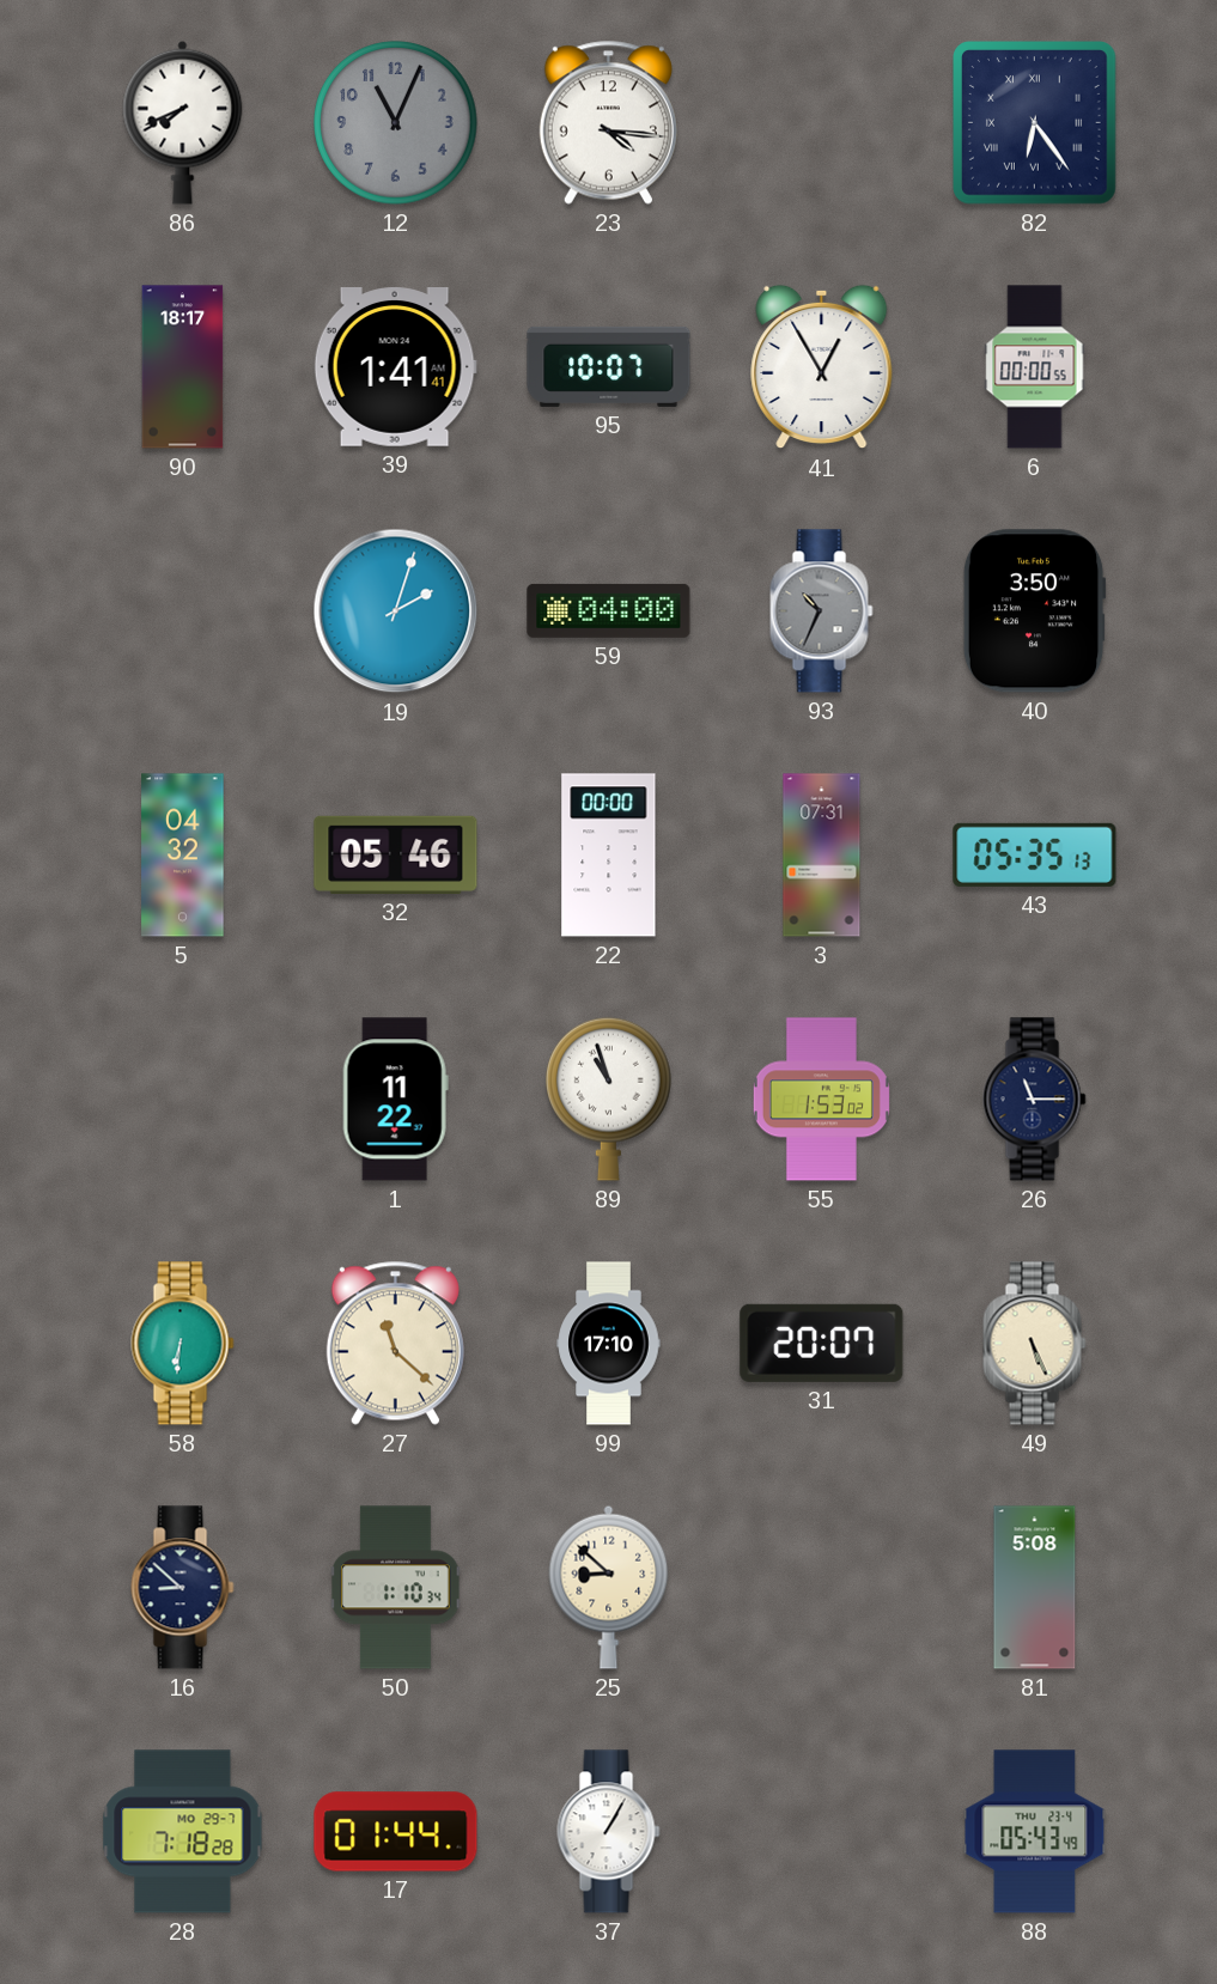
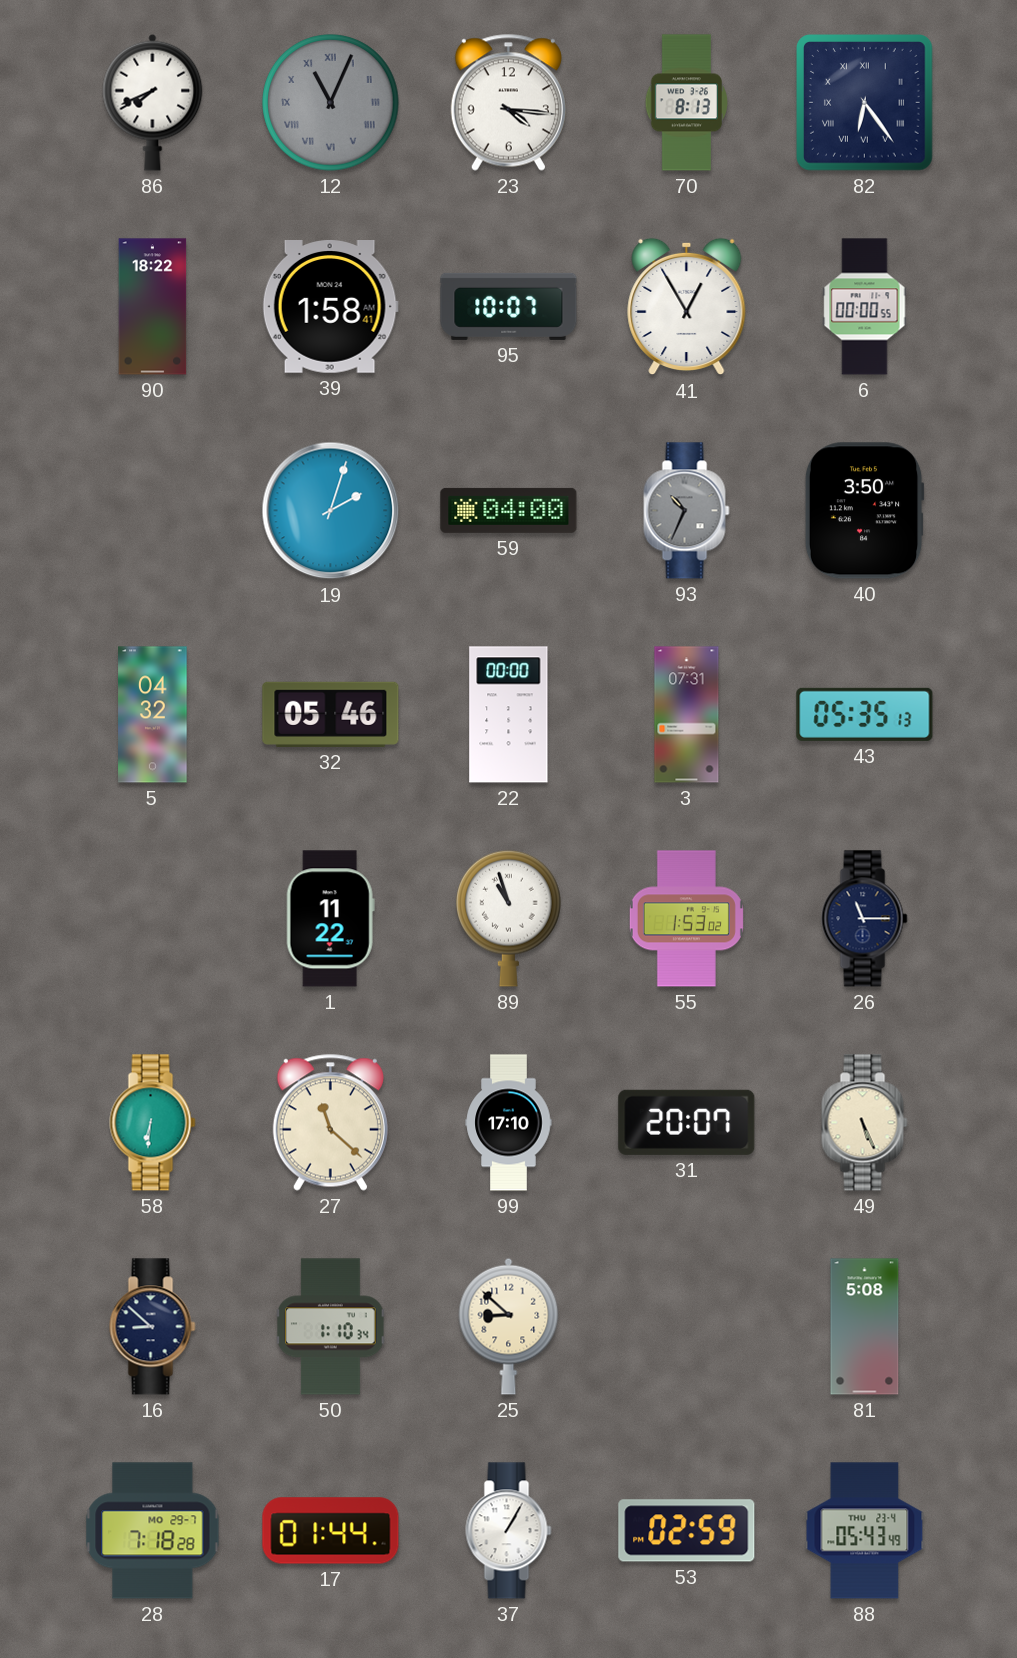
12 numerals: Arabic -> Roman (331, 103)
70: none -> 8:13 (686, 103)
90: 18:17 -> 18:22 (153, 307)
39: 1:41 -> 1:58 (330, 307)
53: none -> 02:59 (687, 1531)
